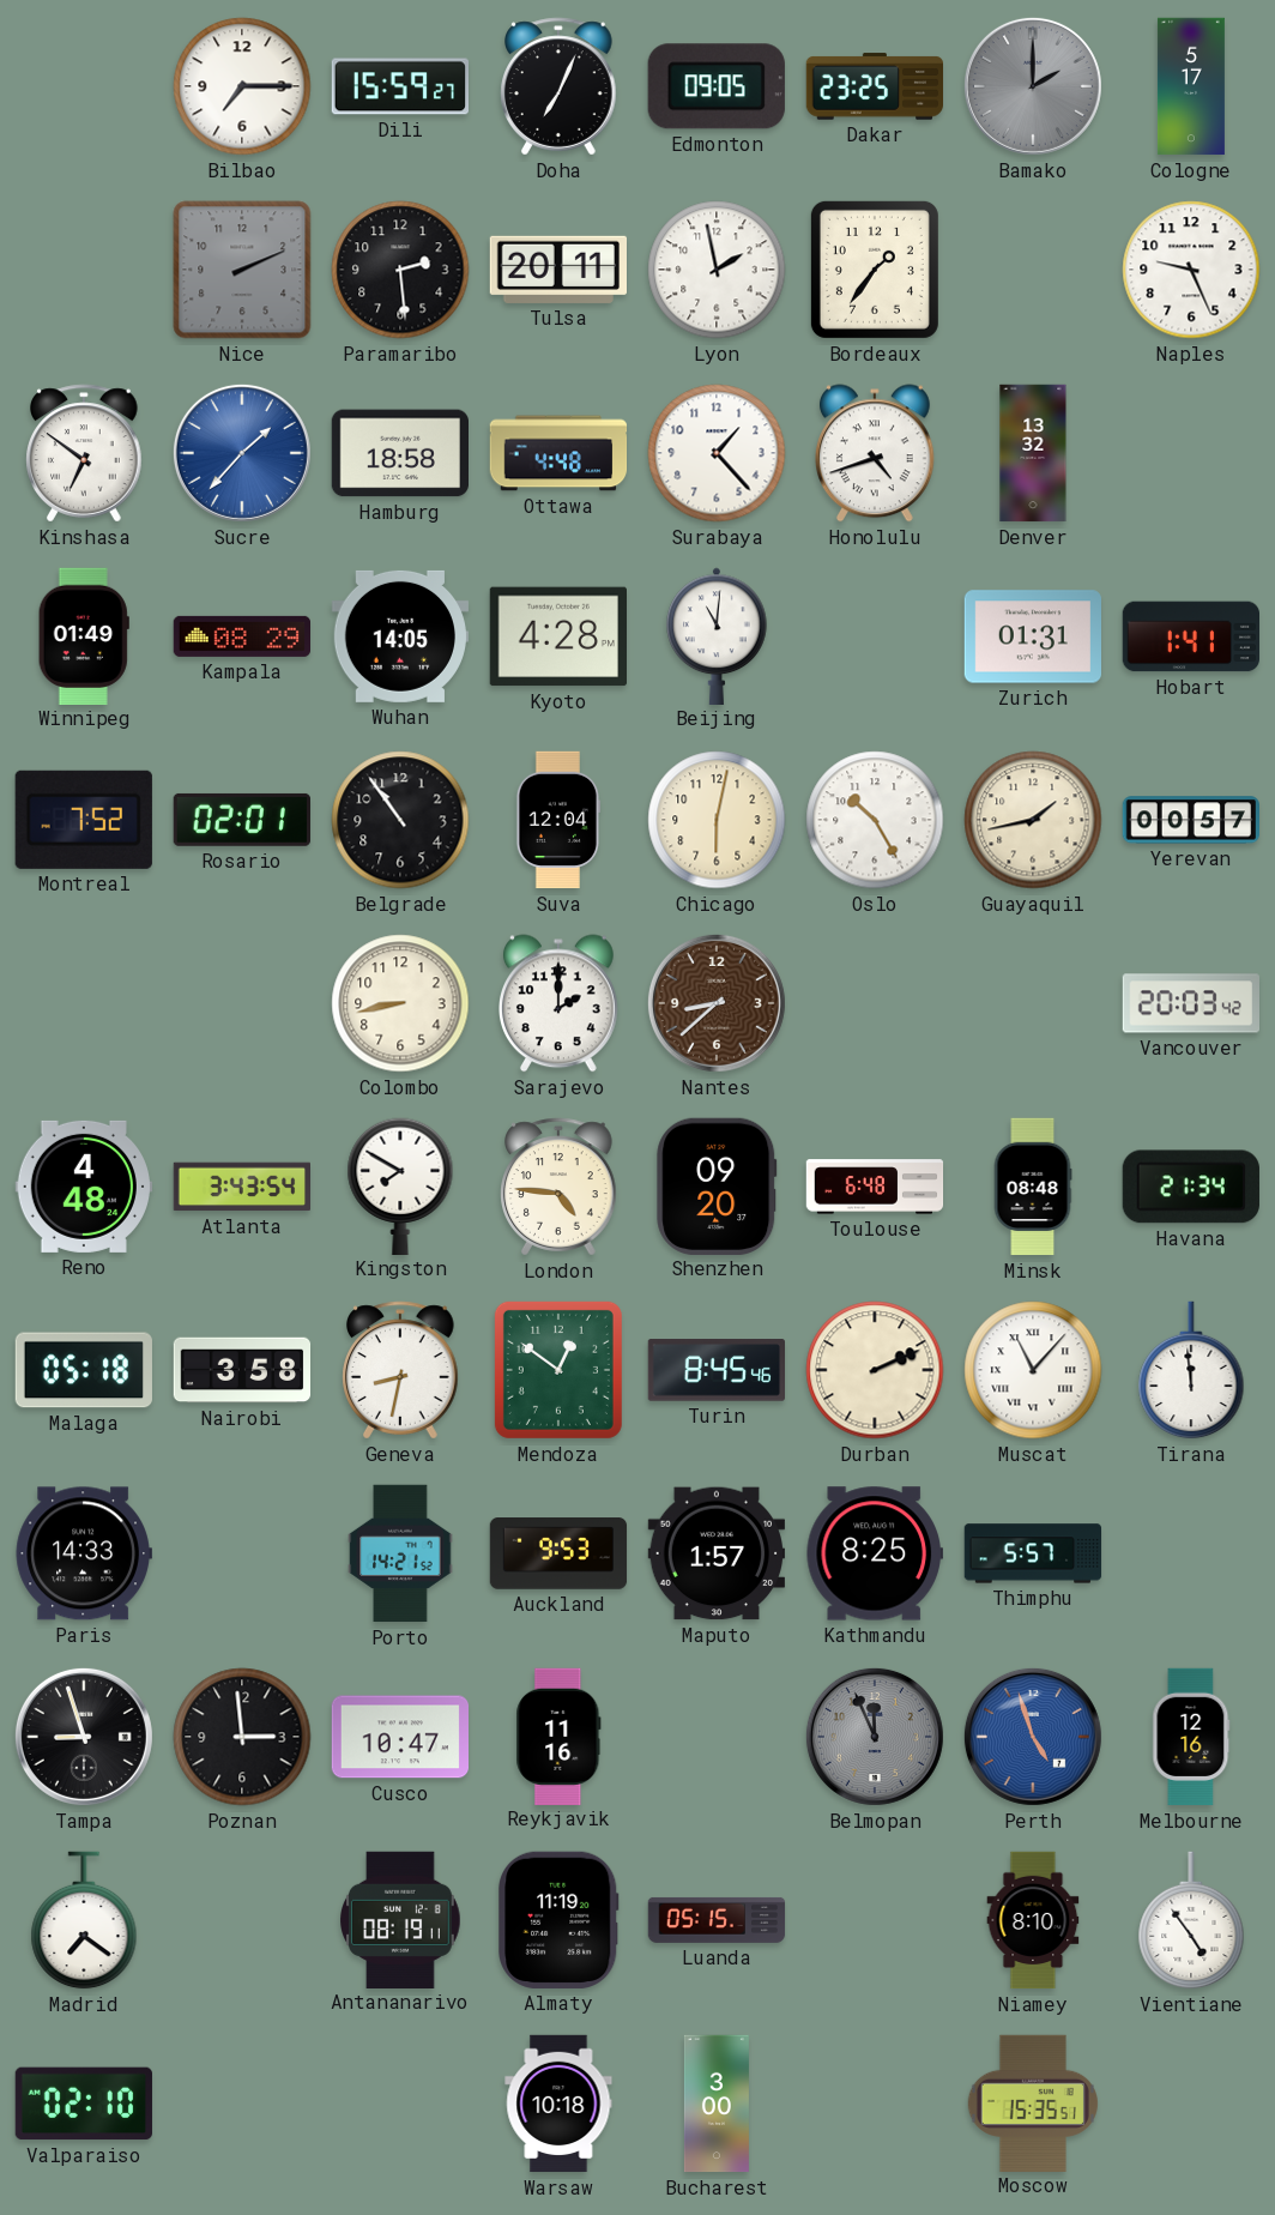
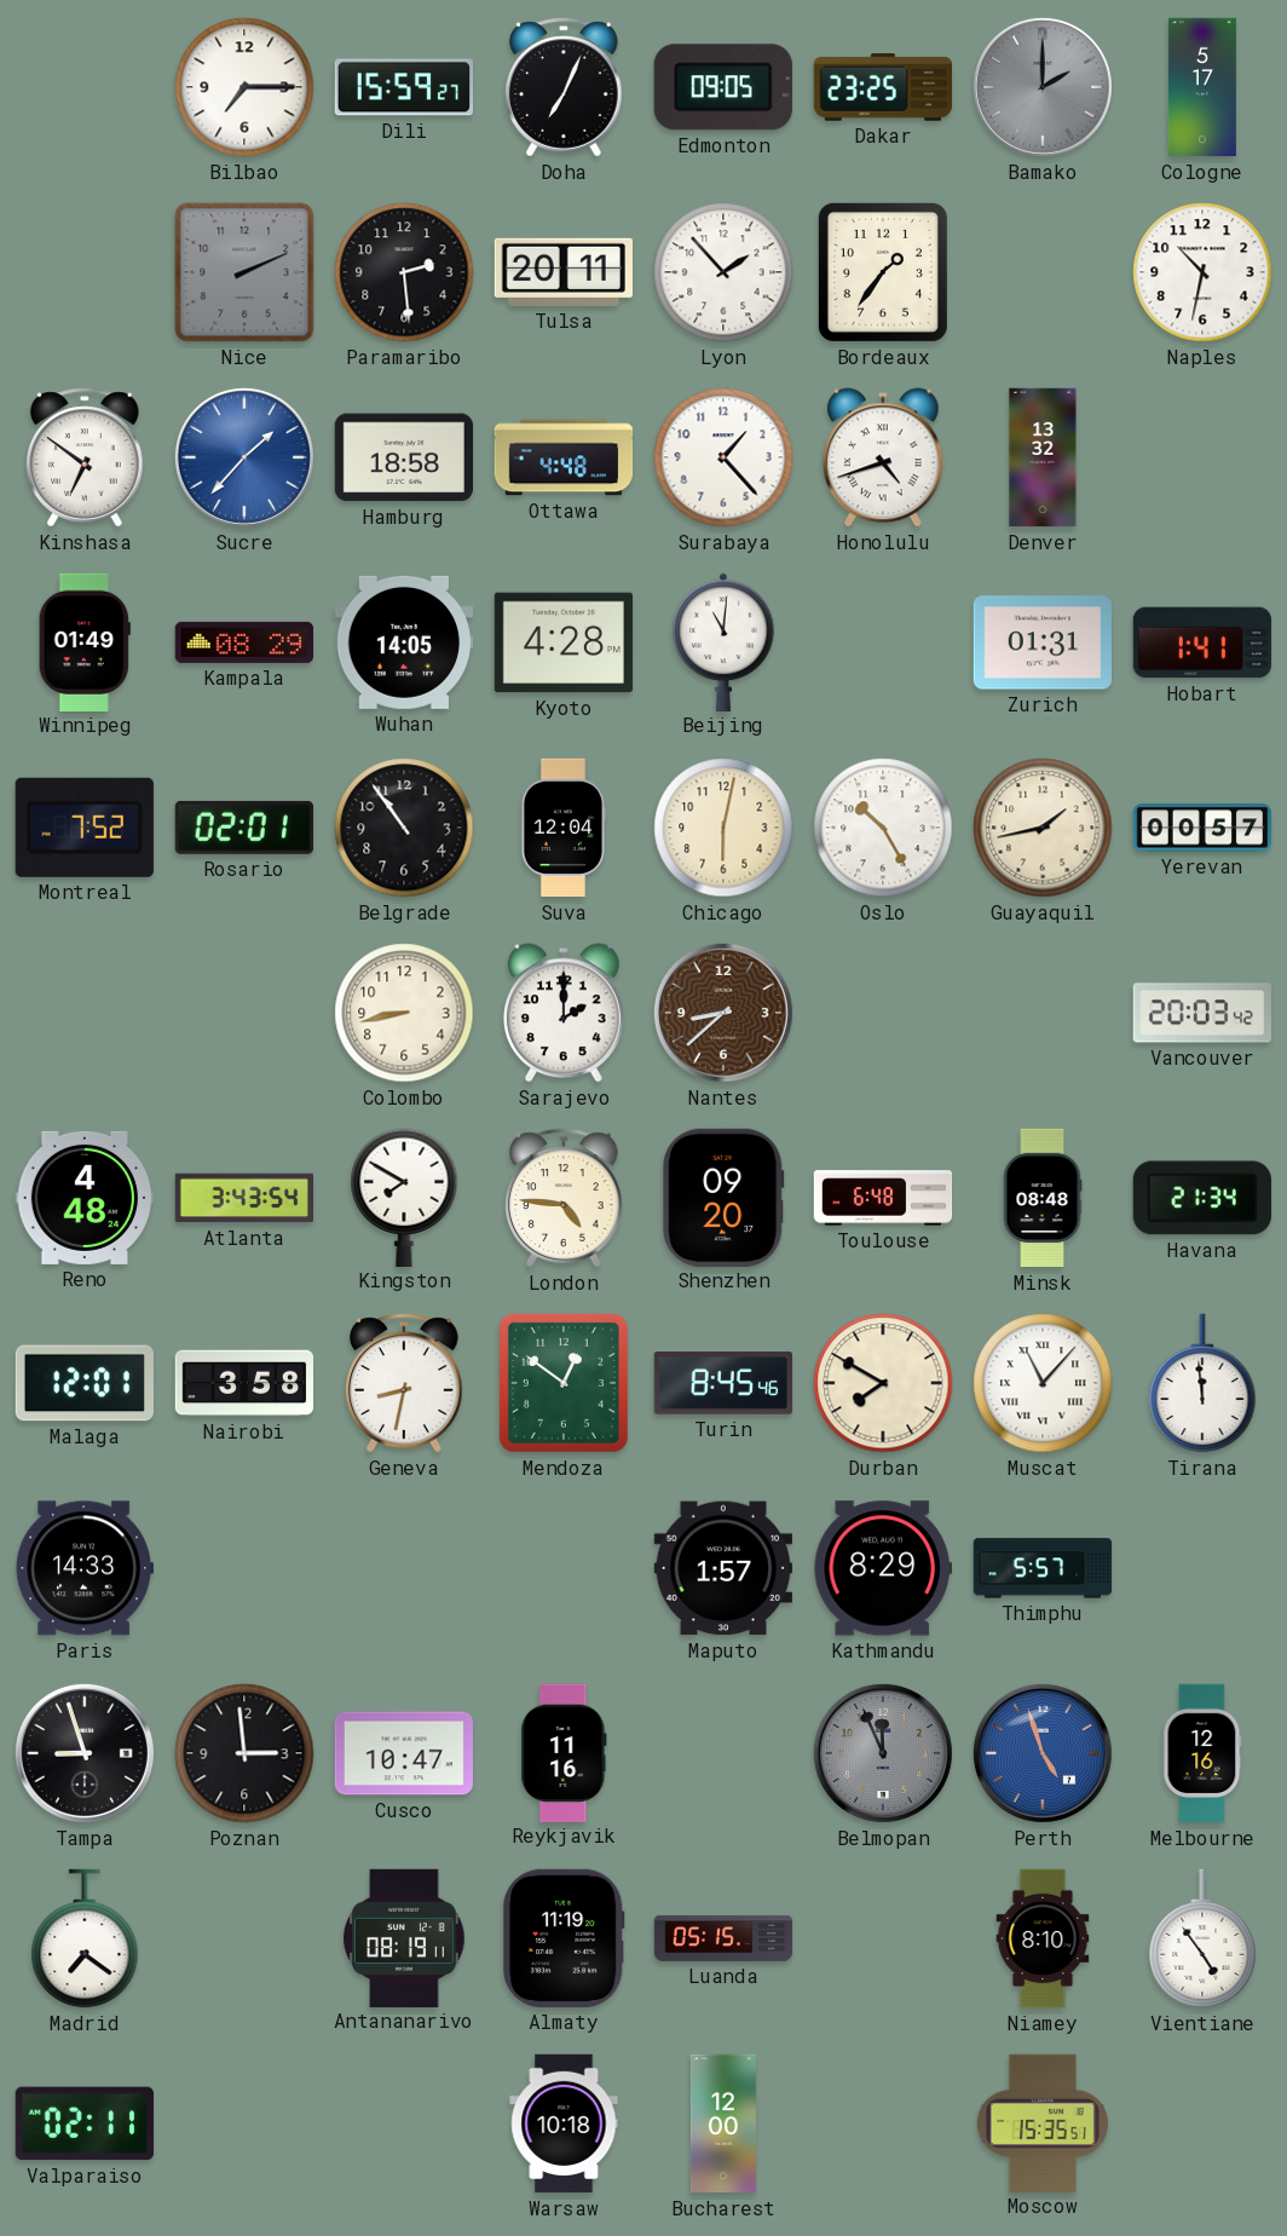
Lyon: 1:58 -> 1:53 (723, 272)
Naples: 9:26 -> 10:32 (1202, 272)
Malaga: 05:18 -> 12:01 (85, 1383)
Durban: 2:11 -> 7:50 (883, 1383)
Porto: 14:21 -> none (400, 1553)
Auckland: 9:53 -> none (558, 1553)
Kathmandu: 8:25 -> 8:29 (882, 1568)
Valparaiso: 02:10 -> 02:11 (85, 2123)
Bucharest: 3:00 -> 12:00 (723, 2123)
